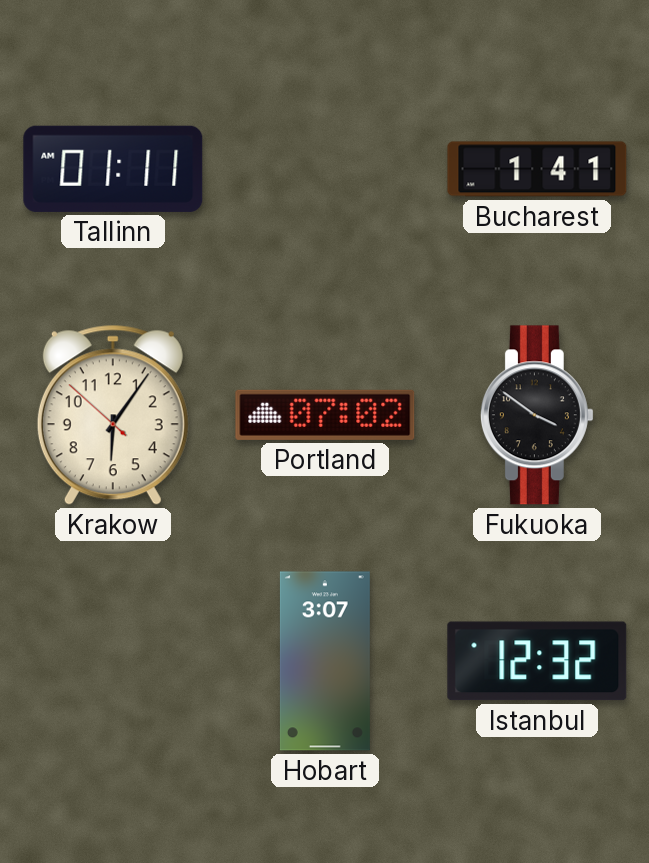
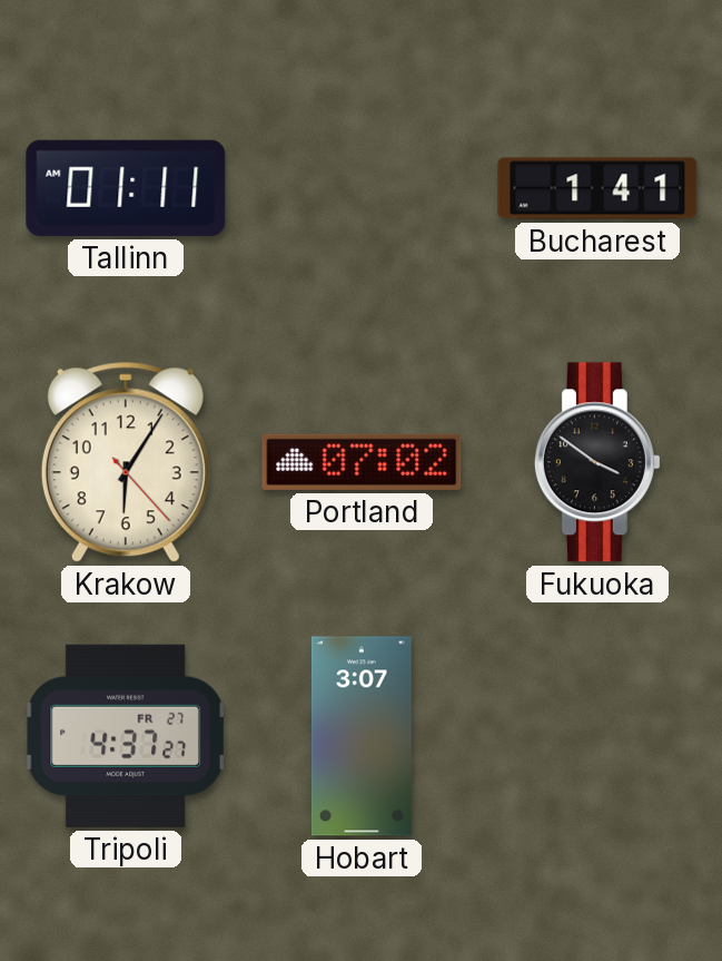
Krakow: 6:05:52 -> 6:05:23 (126, 462)
Tripoli: none -> 4:37 (126, 736)
Istanbul: 12:32 -> none (537, 661)
